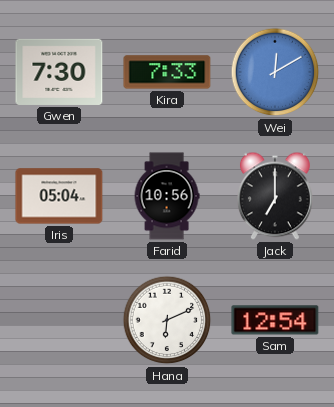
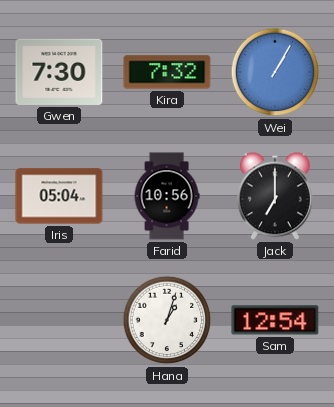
Kira: 7:33 -> 7:32 (167, 72)
Wei: 12:10 -> 1:05 (275, 72)
Hana: 6:11 -> 1:03 (167, 320)
